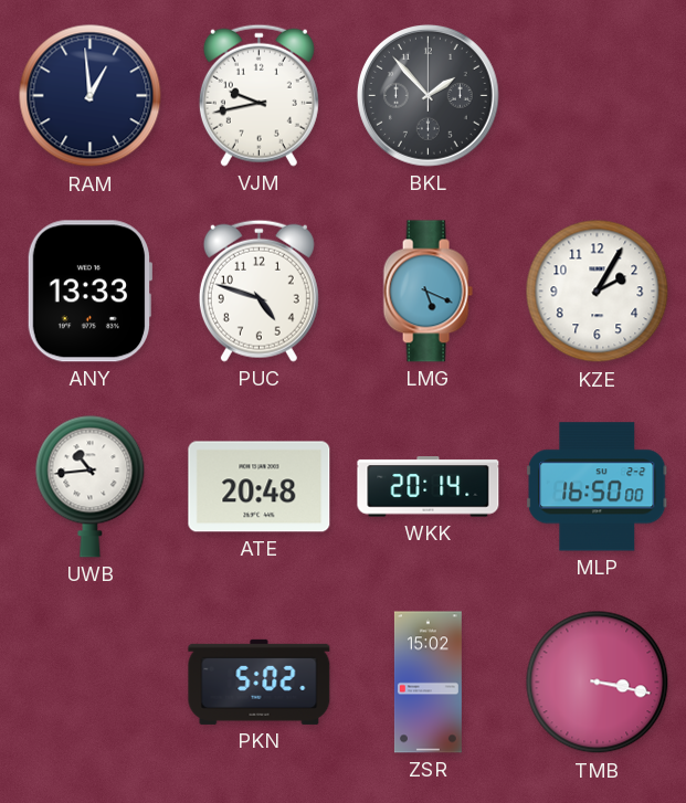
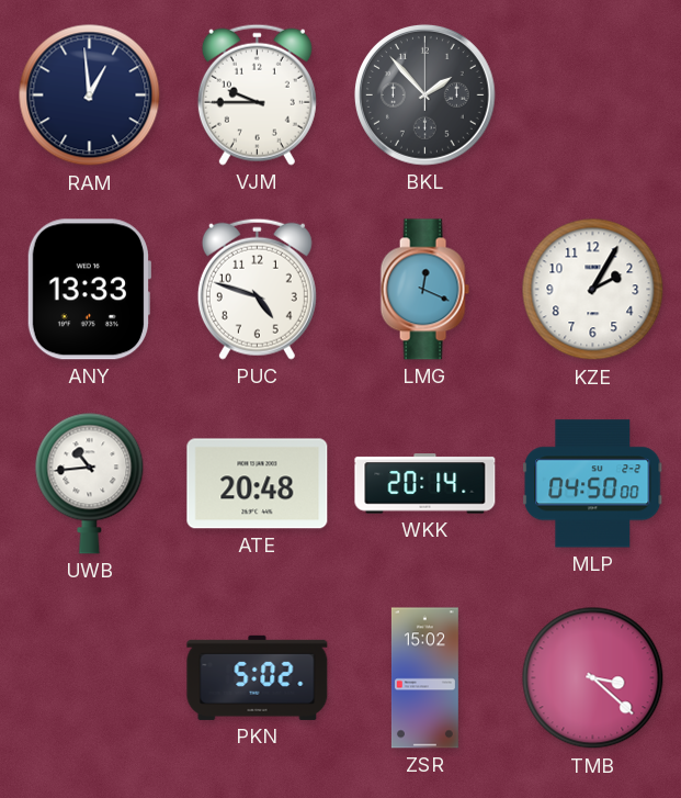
VJM: 9:43 -> 9:45 (257, 94)
LMG: 5:19 -> 12:19 (424, 290)
MLP: 16:50 -> 04:50 (593, 484)
TMB: 3:17 -> 3:22 (593, 678)
